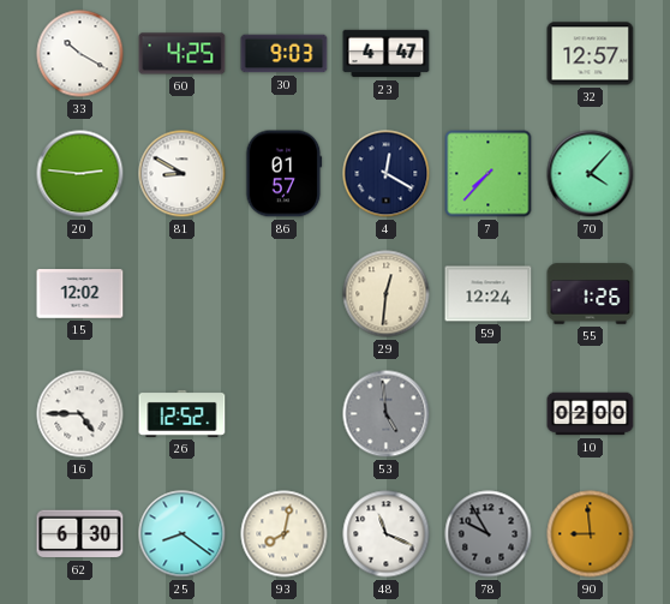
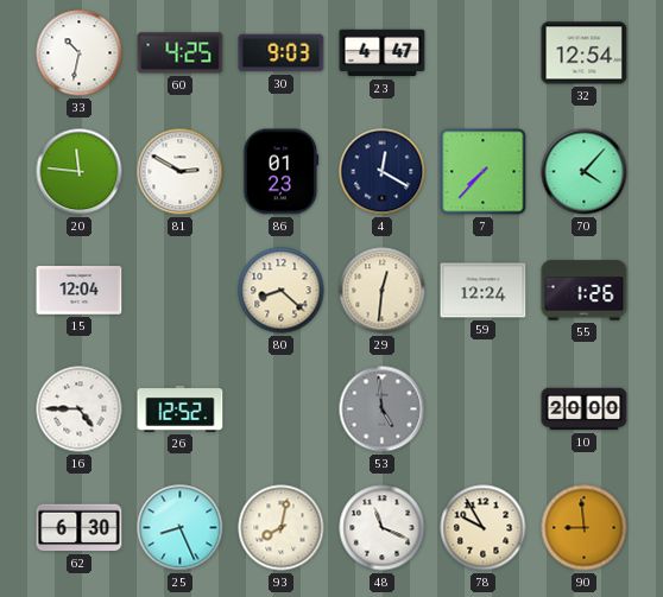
33: 10:20 -> 10:32 (80, 53)
32: 12:57 -> 12:54 (585, 53)
20: 2:46 -> 11:46 (80, 172)
81: 8:50 -> 2:50 (181, 172)
86: 01:57 -> 01:23 (282, 172)
15: 12:02 -> 12:04 (80, 291)
80: none -> 8:22 (282, 291)
10: 02:00 -> 20:00 (585, 409)
25: 8:21 -> 8:26 (181, 528)
78 dial: grey -> cream (484, 528)
